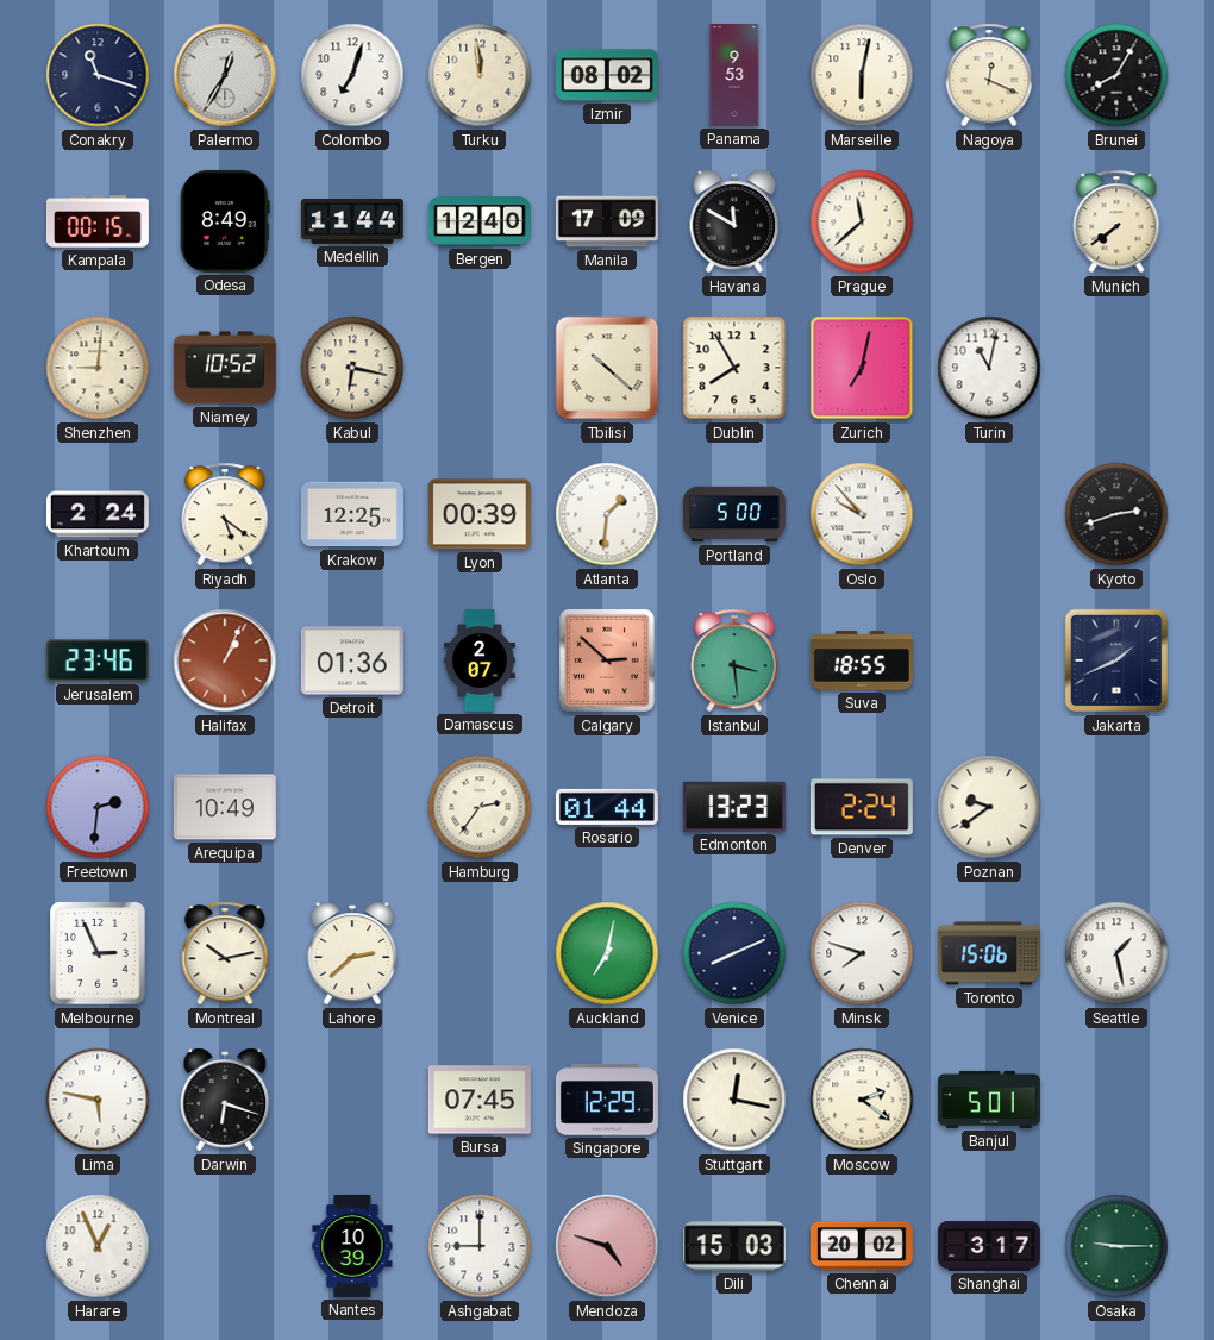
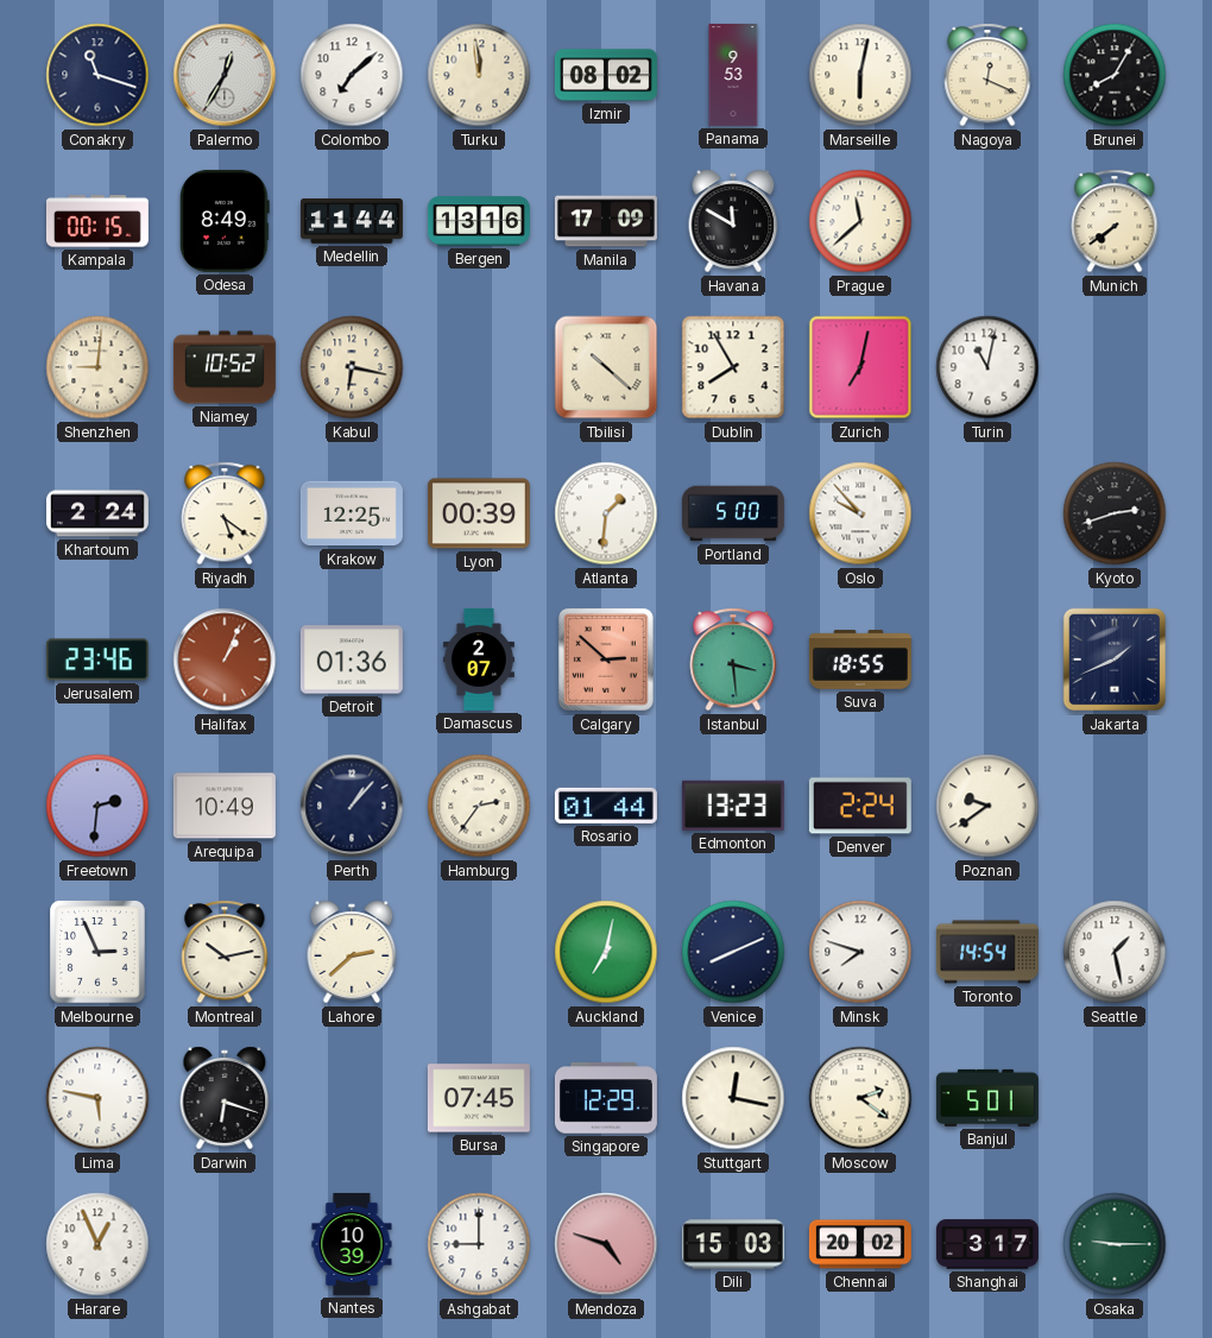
Colombo: 7:03 -> 7:08 (352, 75)
Bergen: 12:40 -> 13:16 (479, 221)
Perth: none -> 1:07 (352, 806)
Toronto: 15:06 -> 14:54 (987, 952)
